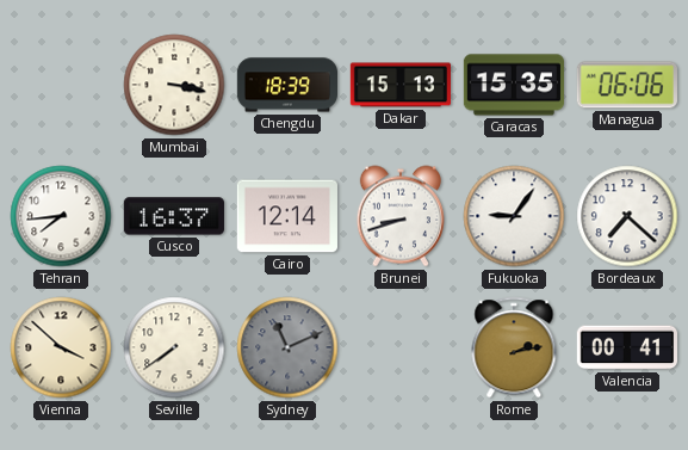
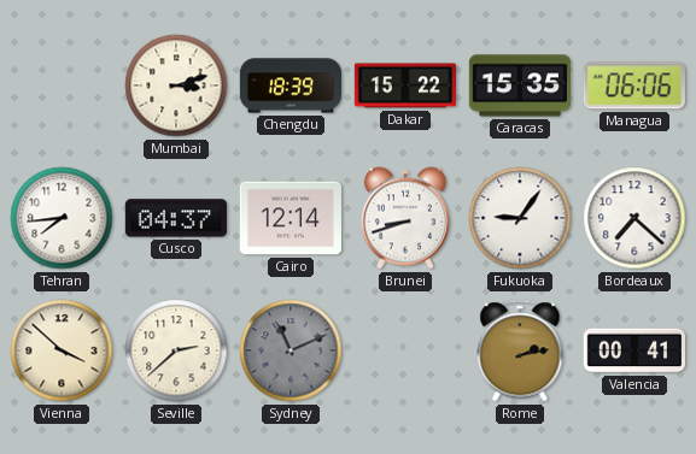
Mumbai: 3:17 -> 3:12 (176, 86)
Dakar: 15:13 -> 15:22 (404, 86)
Cusco: 16:37 -> 04:37 (176, 218)
Seville: 7:39 -> 2:38 (176, 350)
